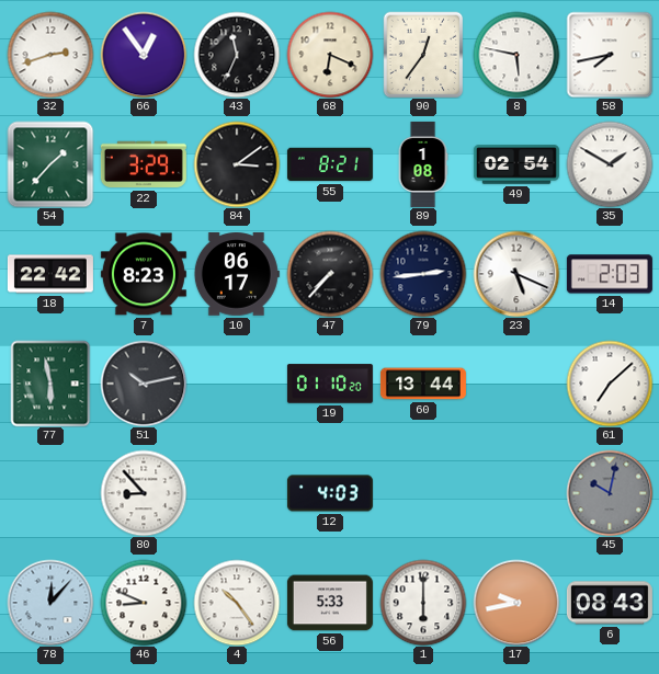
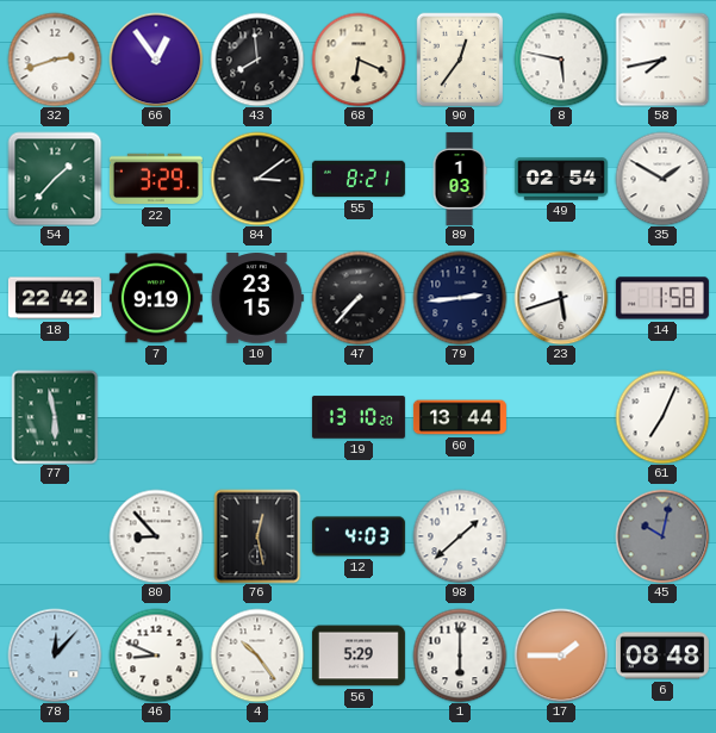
43: 11:34 -> 7:59 (257, 60)
89: 1:08 -> 1:03 (460, 179)
7: 8:23 -> 9:19 (156, 298)
10: 06:17 -> 23:15 (257, 298)
23: 5:19 -> 5:42 (561, 298)
14: 2:03 -> 1:58 (662, 298)
51: 10:13 -> none (144, 384)
19: 01:10 -> 13:10 (359, 417)
61: 7:08 -> 7:04 (662, 417)
76: none -> 12:28 (257, 536)
98: none -> 1:38 (460, 536)
56: 5:33 -> 5:29 (359, 656)
17: 9:43 -> 1:45 (561, 656)
6: 08:43 -> 08:48 (662, 656)
